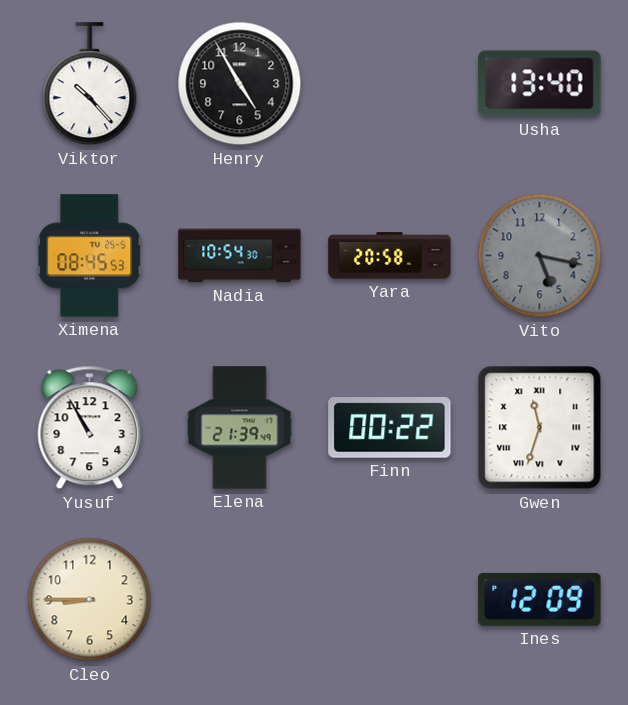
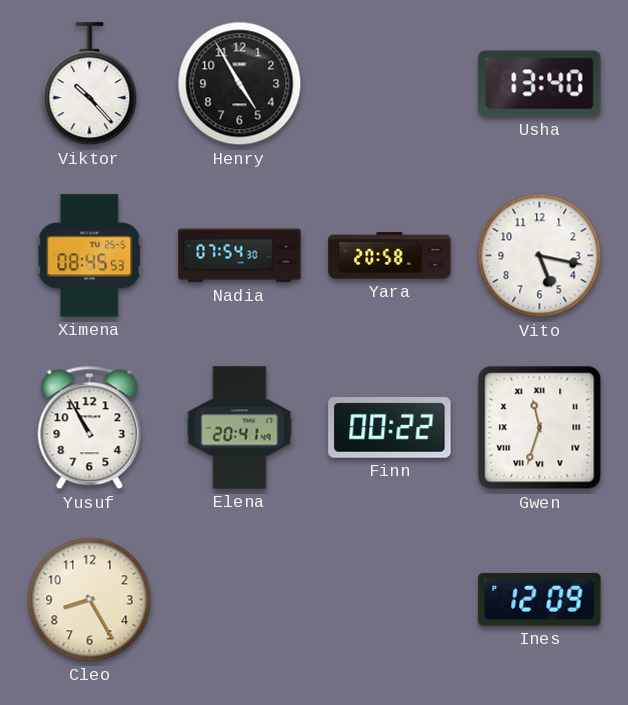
Nadia: 10:54 -> 07:54 (240, 256)
Vito dial: grey -> white (540, 256)
Elena: 21:39 -> 20:41 (240, 428)
Cleo: 8:45 -> 8:25 (90, 600)
